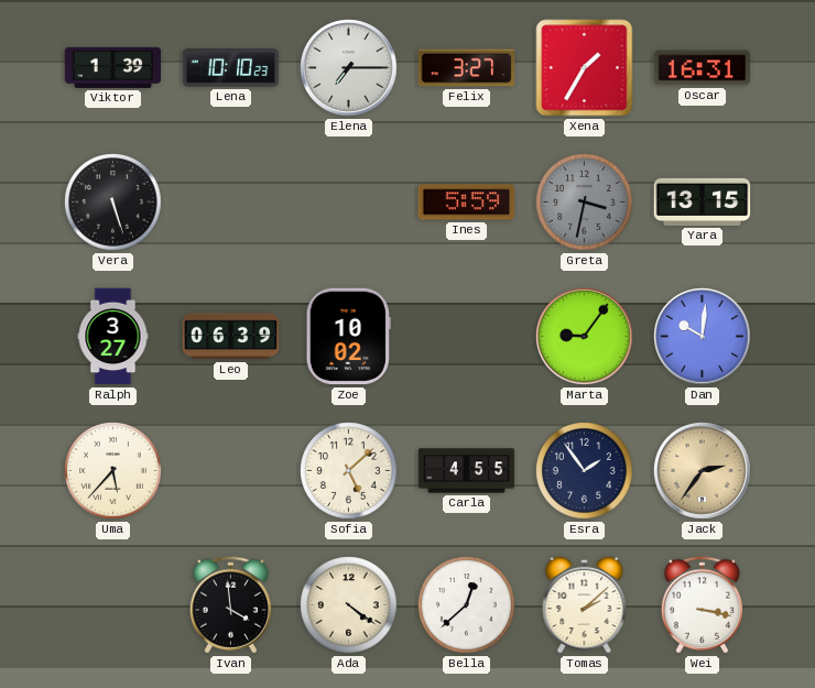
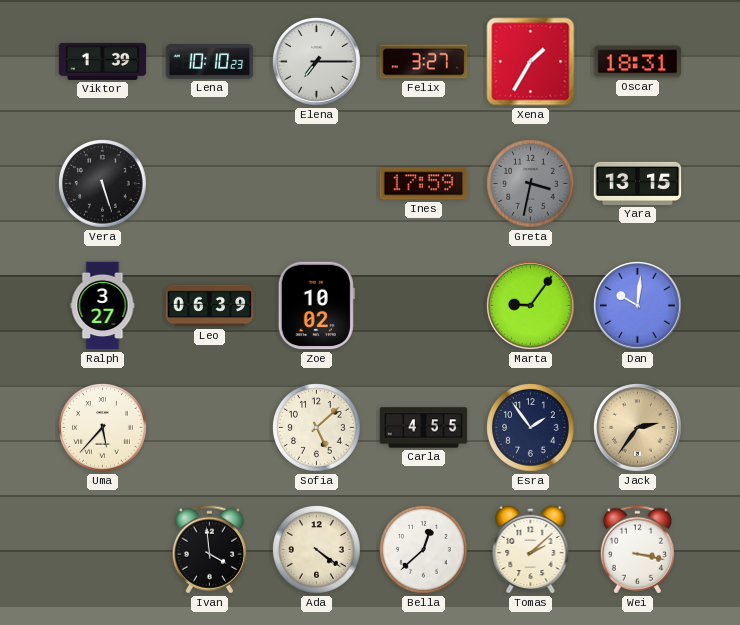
Oscar: 16:31 -> 18:31 (638, 62)
Ines: 5:59 -> 17:59 (424, 184)
